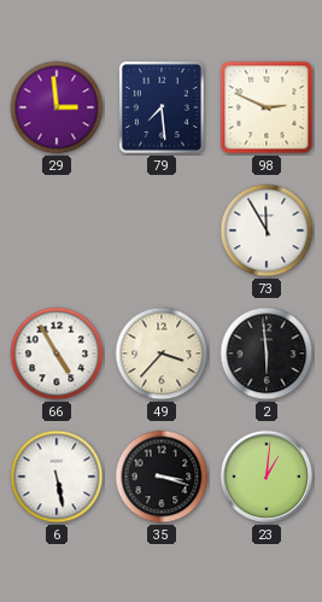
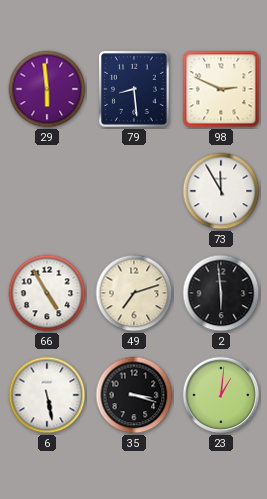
29: 2:59 -> 5:59 (47, 89)
79: 7:29 -> 8:29 (134, 89)
49: 3:37 -> 7:12 (134, 293)
